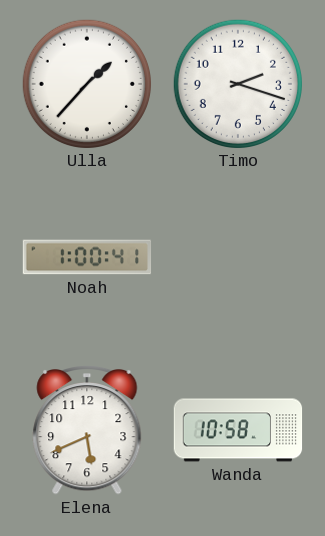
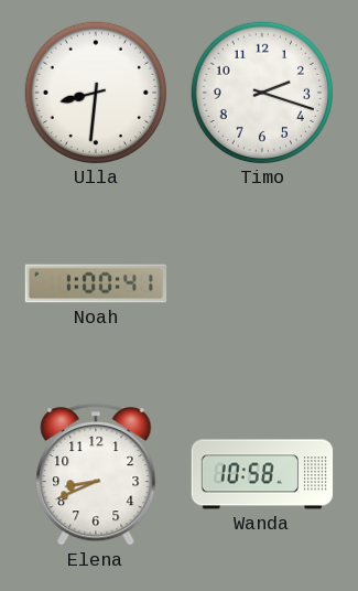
Ulla: 1:37 -> 8:31 (95, 92)
Elena: 5:41 -> 8:41 (96, 475)
